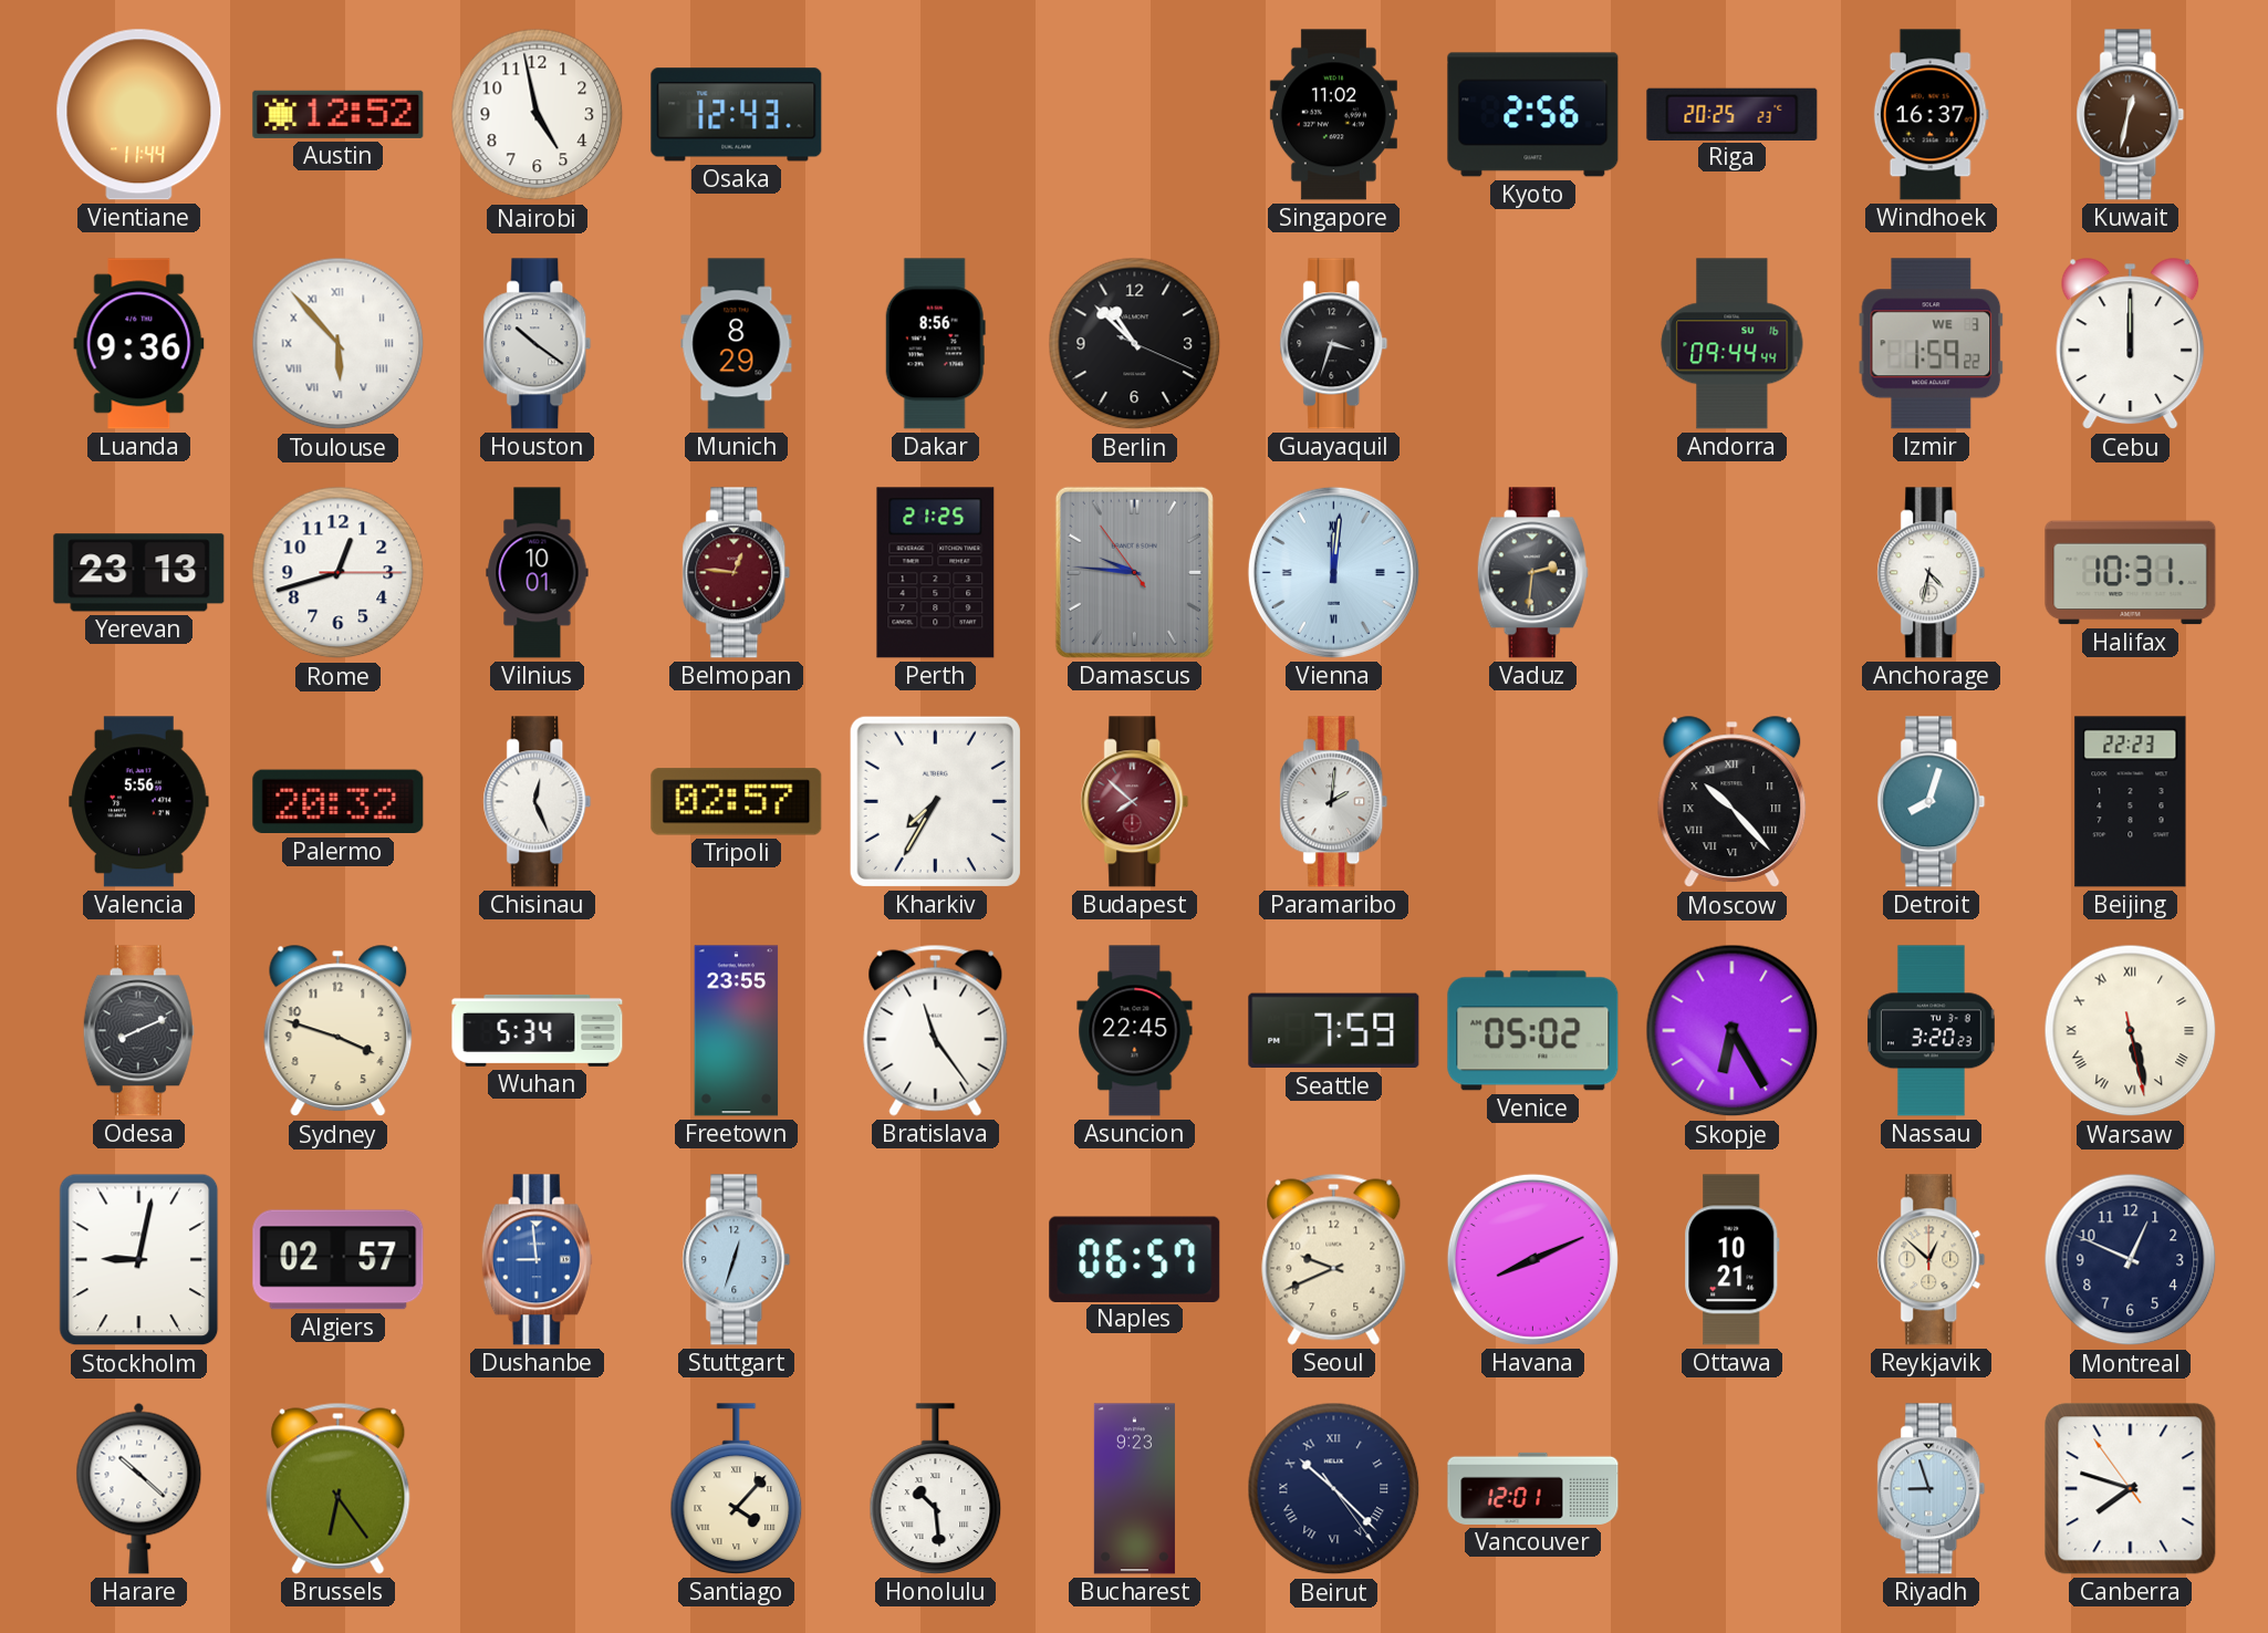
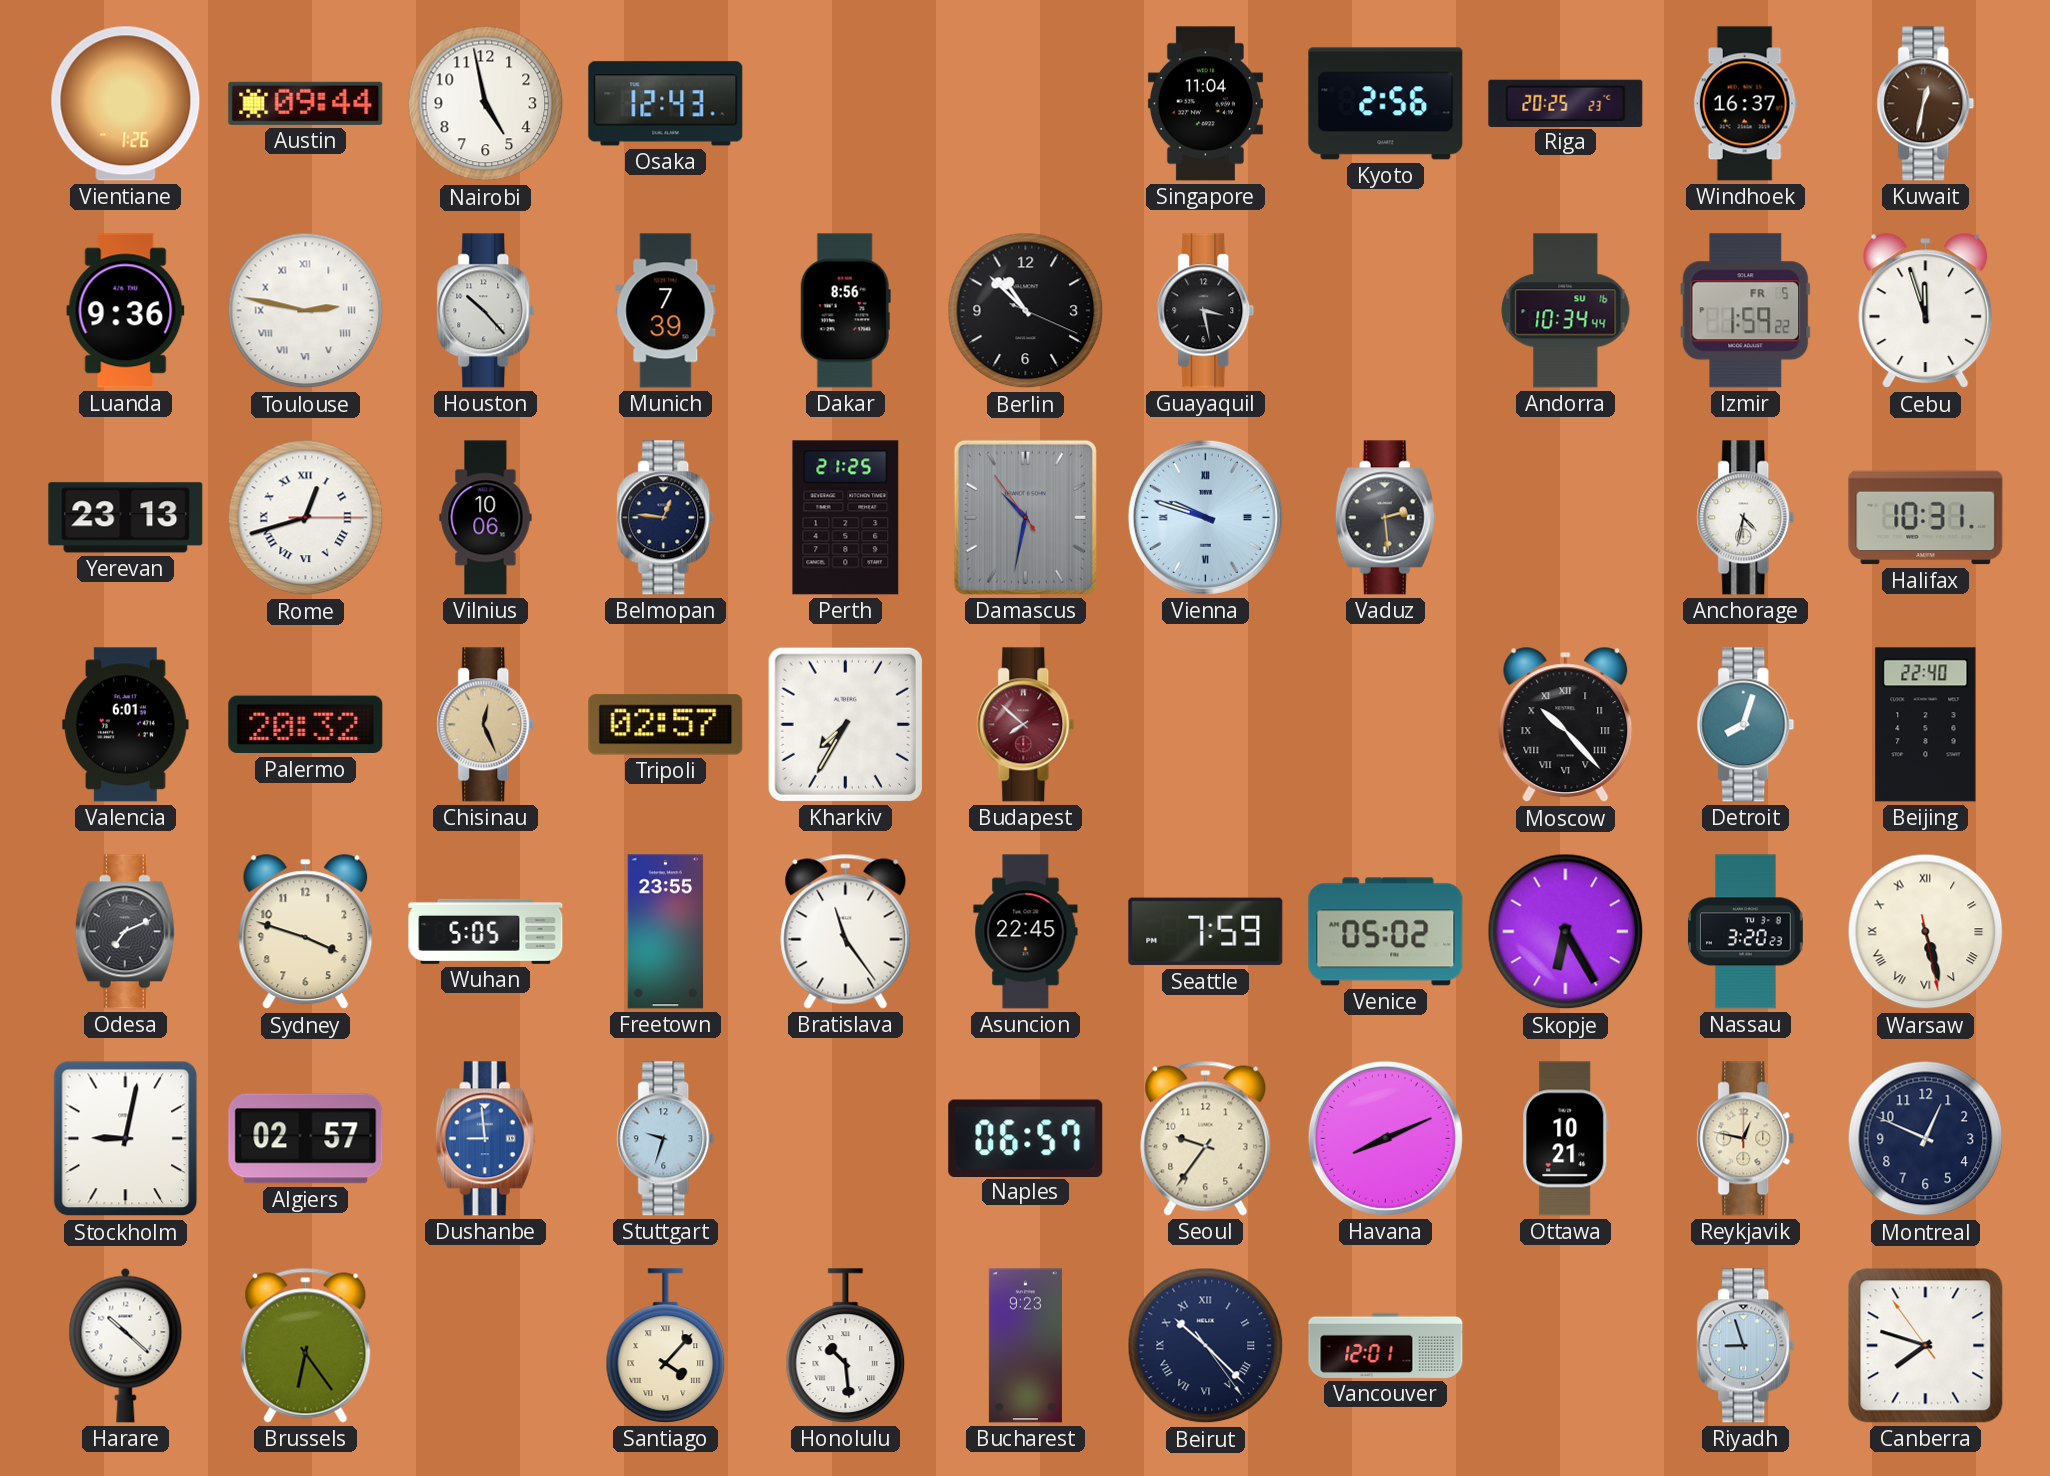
Vientiane: 11:44 -> 1:26 (126, 104)
Austin: 12:52 -> 09:44 (306, 103)
Singapore: 11:02 -> 11:04 (1205, 104)
Toulouse: 5:53 -> 2:47 (306, 311)
Houston: 10:21 -> 10:23 (486, 311)
Munich: 8:29 -> 7:39 (666, 311)
Guayaquil: 3:33 -> 3:28 (1206, 311)
Andorra: 09:44 -> 10:34 (1566, 311)
Izmir date: WE 3 -> FR 5 (1746, 311)
Cebu: 12:00 -> 11:57 (1926, 311)
Rome numerals: Arabic -> Roman (306, 518)
Vilnius: 10:01 -> 10:06 (486, 518)
Belmopan dial: burgundy -> navy (666, 518)
Damascus: 9:45 -> 10:31 (1025, 517)
Vienna: 12:01 -> 9:48 (1205, 517)
Vaduz: 2:31 -> 2:29 (1385, 518)
Valencia: 5:56 -> 6:01 (126, 725)
Chisinau dial: white -> champagne (486, 725)
Paramaribo: 2:01 -> none (1334, 802)
Beijing: 22:23 -> 22:40 (1926, 725)
Odesa: 8:11 -> 7:11 (125, 932)
Wuhan: 5:34 -> 5:05 (486, 931)
Stuttgart: 12:33 -> 9:33 (666, 1139)
Seoul: 9:41 -> 9:36 (1206, 1138)
Reykjavik: 12:52 -> 12:47 (1746, 1139)
